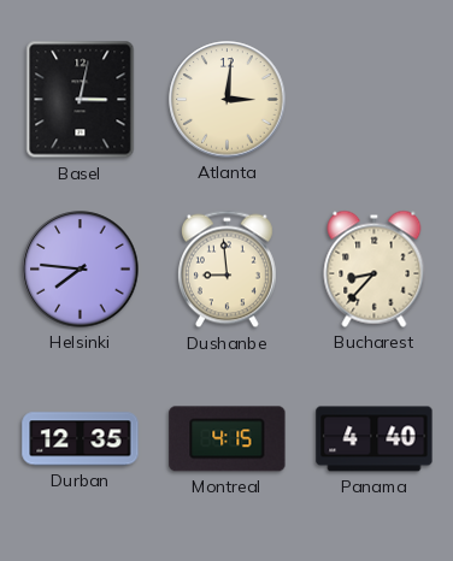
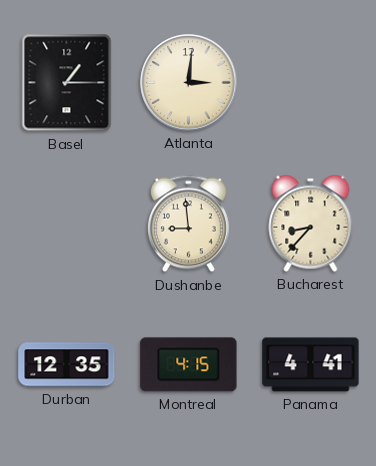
Basel: 3:02 -> 1:15 (67, 83)
Helsinki: 7:46 -> none (81, 270)
Panama: 4:40 -> 4:41 (311, 365)
